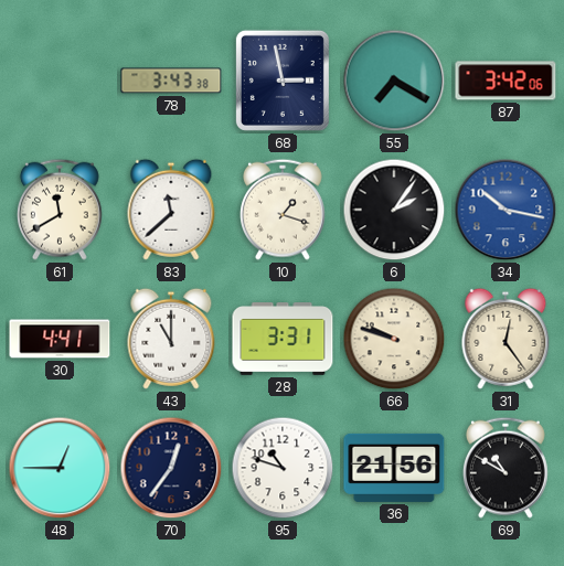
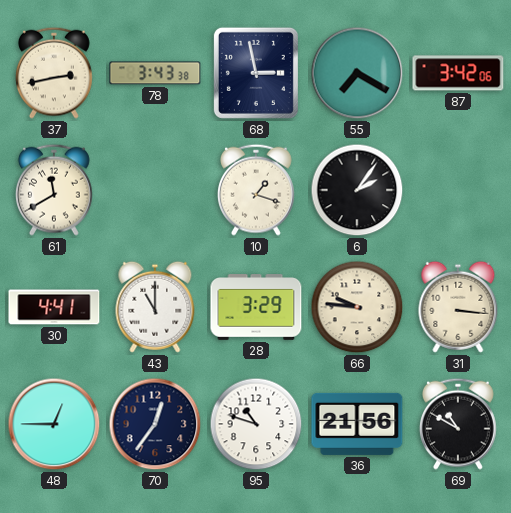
37: none -> 2:43 (54, 73)
83: 11:38 -> none (171, 210)
34: 10:17 -> none (506, 210)
28: 3:31 -> 3:29 (256, 307)
66: 9:48 -> 9:46 (357, 307)
31: 12:24 -> 3:16 (458, 307)
